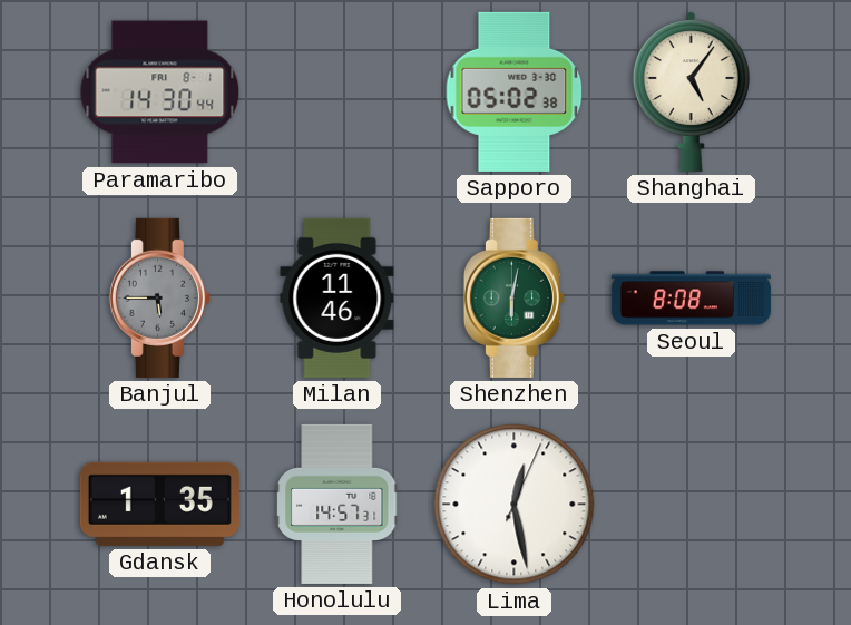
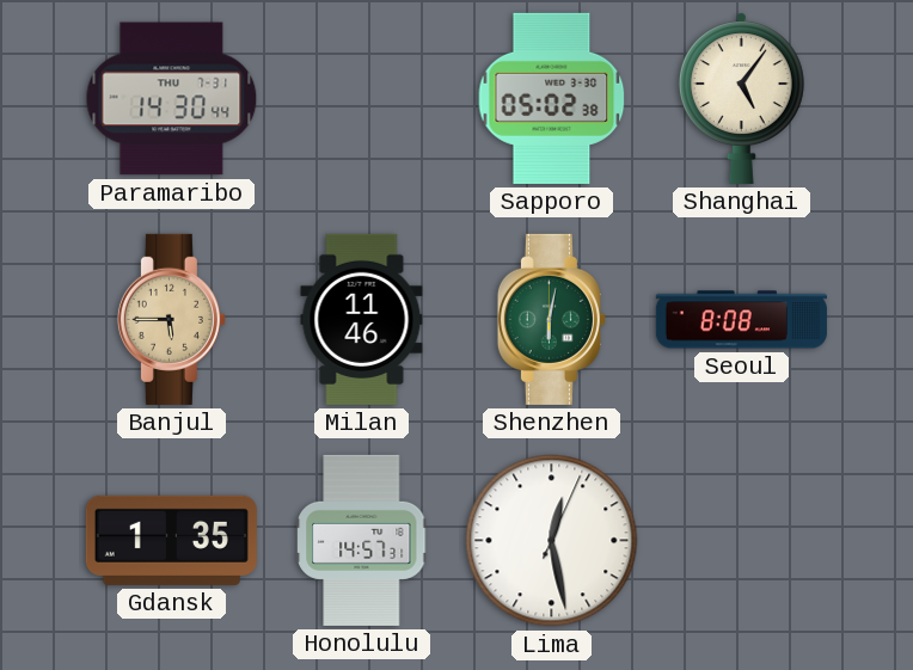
Paramaribo date: FRI 8-1 -> THU 7-31 (172, 99)
Banjul dial: grey -> champagne (171, 319)
